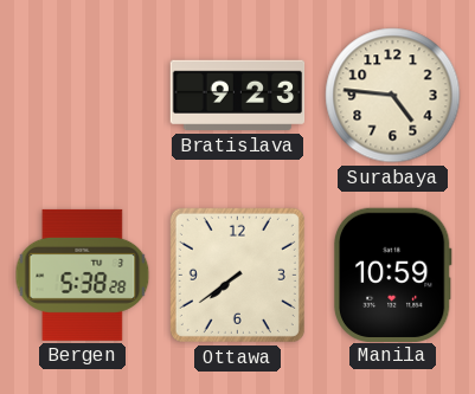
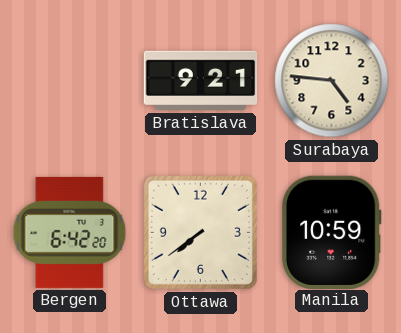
Bratislava: 9:23 -> 9:21 (201, 81)
Bergen: 5:38 -> 6:42 (70, 232)
